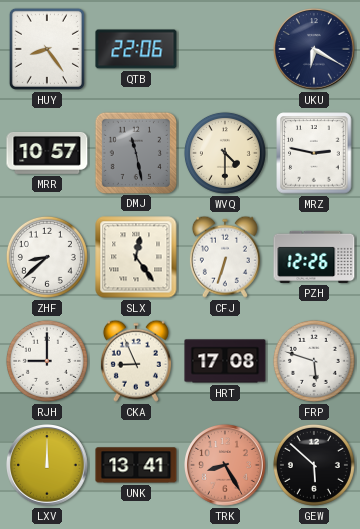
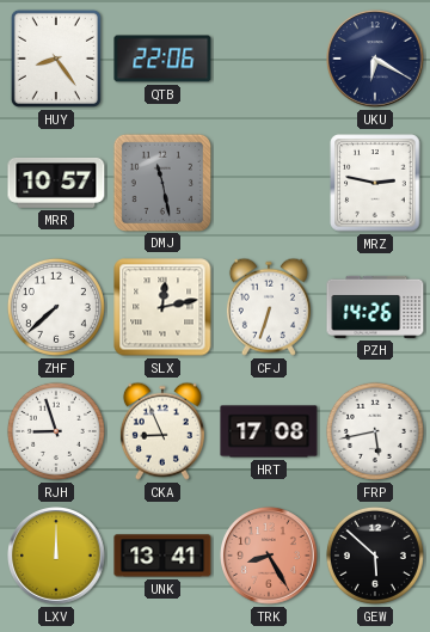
WVQ: 4:30 -> none (225, 153)
ZHF: 8:38 -> 7:38 (56, 307)
SLX: 12:24 -> 12:13 (162, 307)
PZH: 12:26 -> 14:26 (375, 307)
RJH: 9:00 -> 8:57 (56, 431)
FRP: 5:48 -> 5:43 (375, 431)
